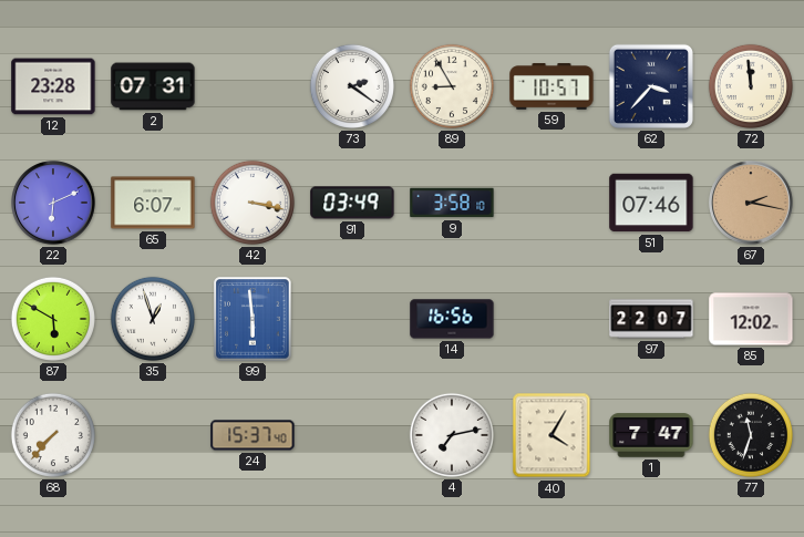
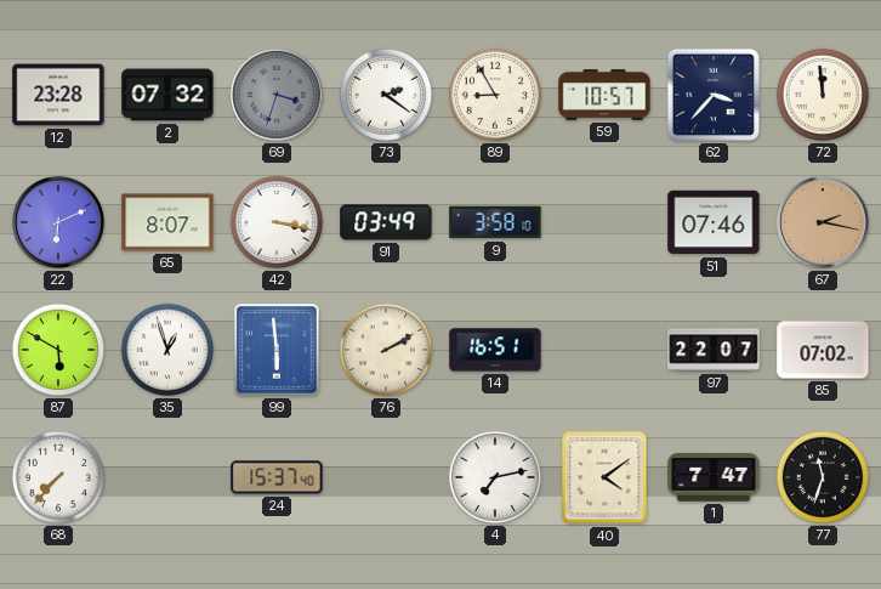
2: 07:31 -> 07:32 (167, 95)
69: none -> 3:33 (278, 96)
65: 6:07 -> 8:07 (167, 222)
76: none -> 2:10 (386, 350)
14: 16:56 -> 16:51 (495, 350)
85: 12:02 -> 07:02 (823, 350)
40: 4:05 -> 4:09 (604, 477)
